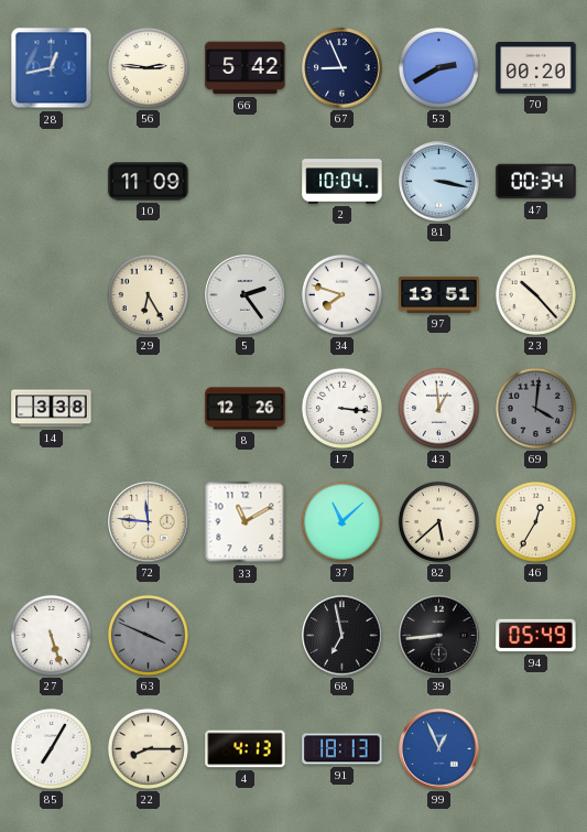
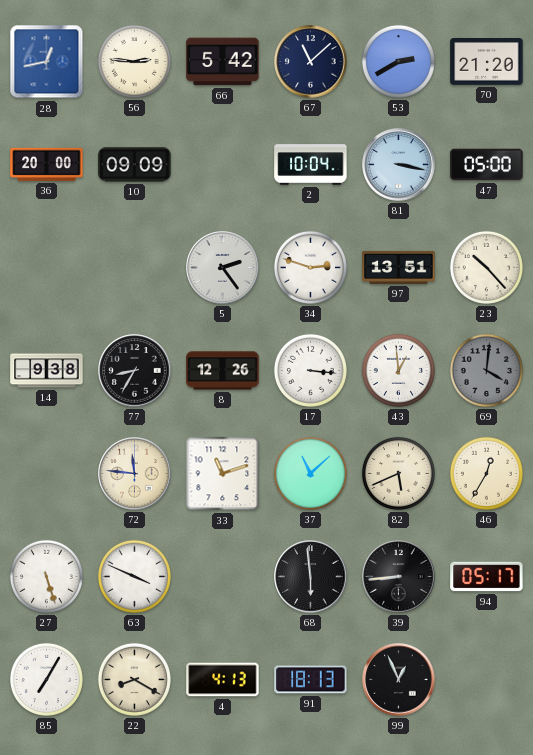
67: 8:56 -> 11:08 (311, 62)
70: 00:20 -> 21:20 (487, 62)
36: none -> 20:00 (47, 164)
10: 11:09 -> 09:09 (135, 165)
47: 00:34 -> 05:00 (487, 165)
29: 6:25 -> none (148, 294)
34: 7:48 -> 2:48 (310, 267)
14: 3:38 -> 9:38 (47, 371)
77: none -> 8:35 (135, 371)
33: 11:10 -> 11:12 (223, 474)
82: 5:38 -> 5:41 (398, 473)
63 dial: grey -> white (134, 576)
68: 6:58 -> 5:59 (311, 577)
94: 05:49 -> 05:17 (487, 577)
22: 8:15 -> 8:20 (134, 679)
99 dial: blue -> black (399, 680)
